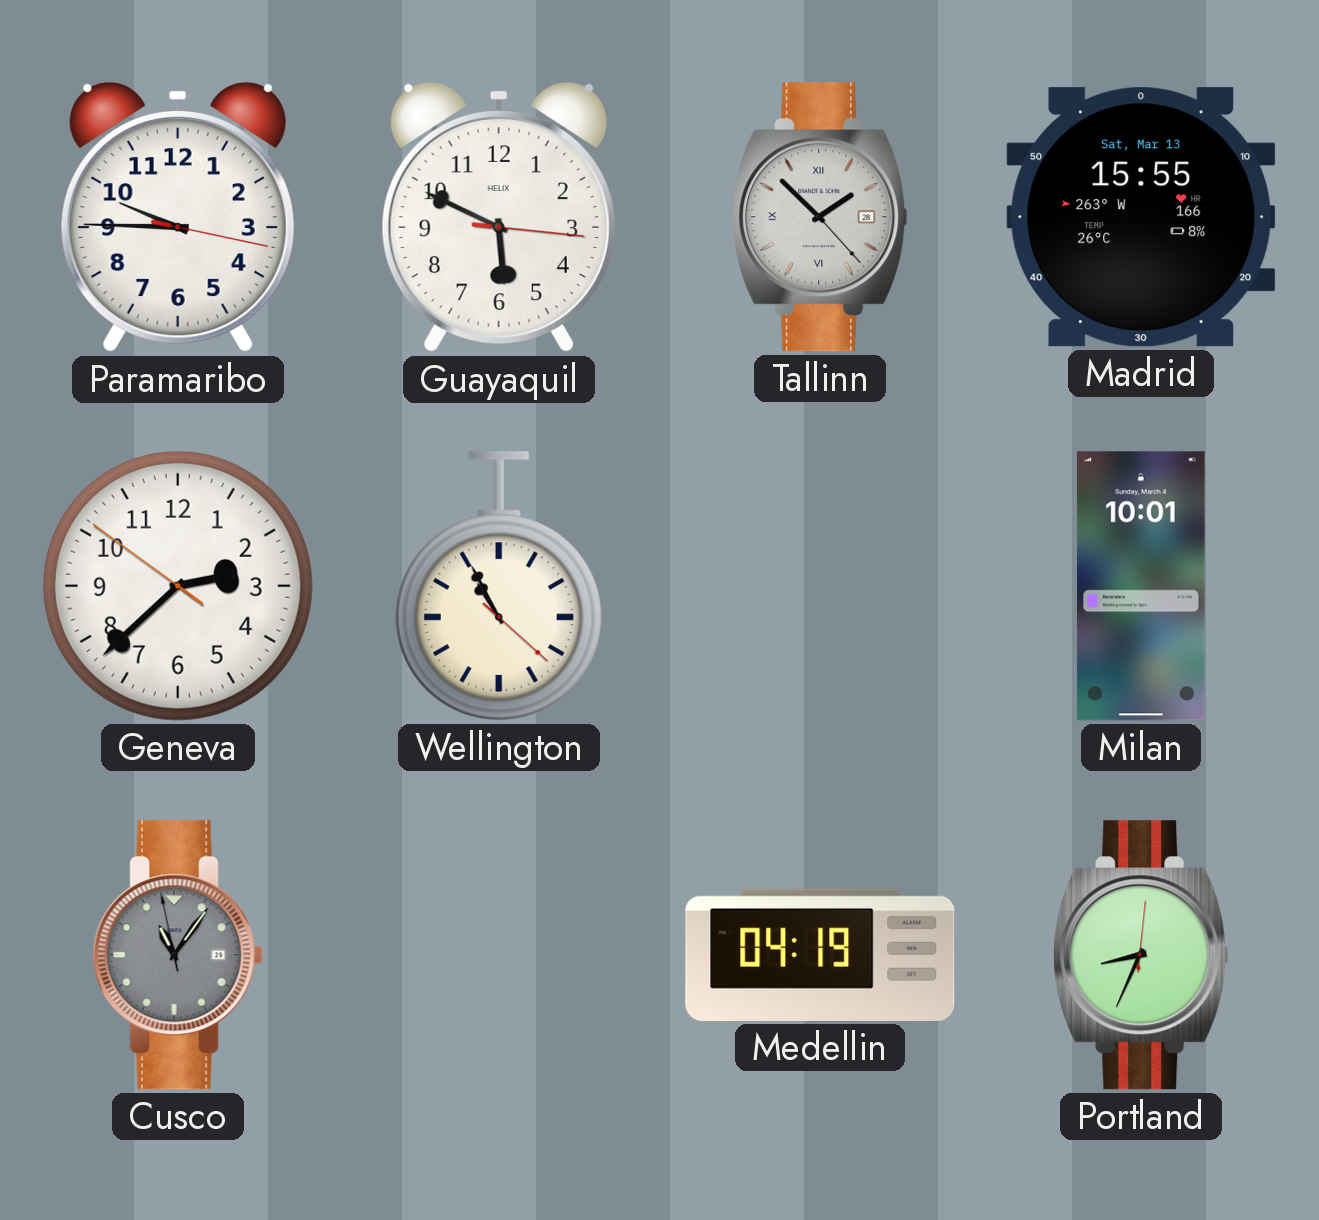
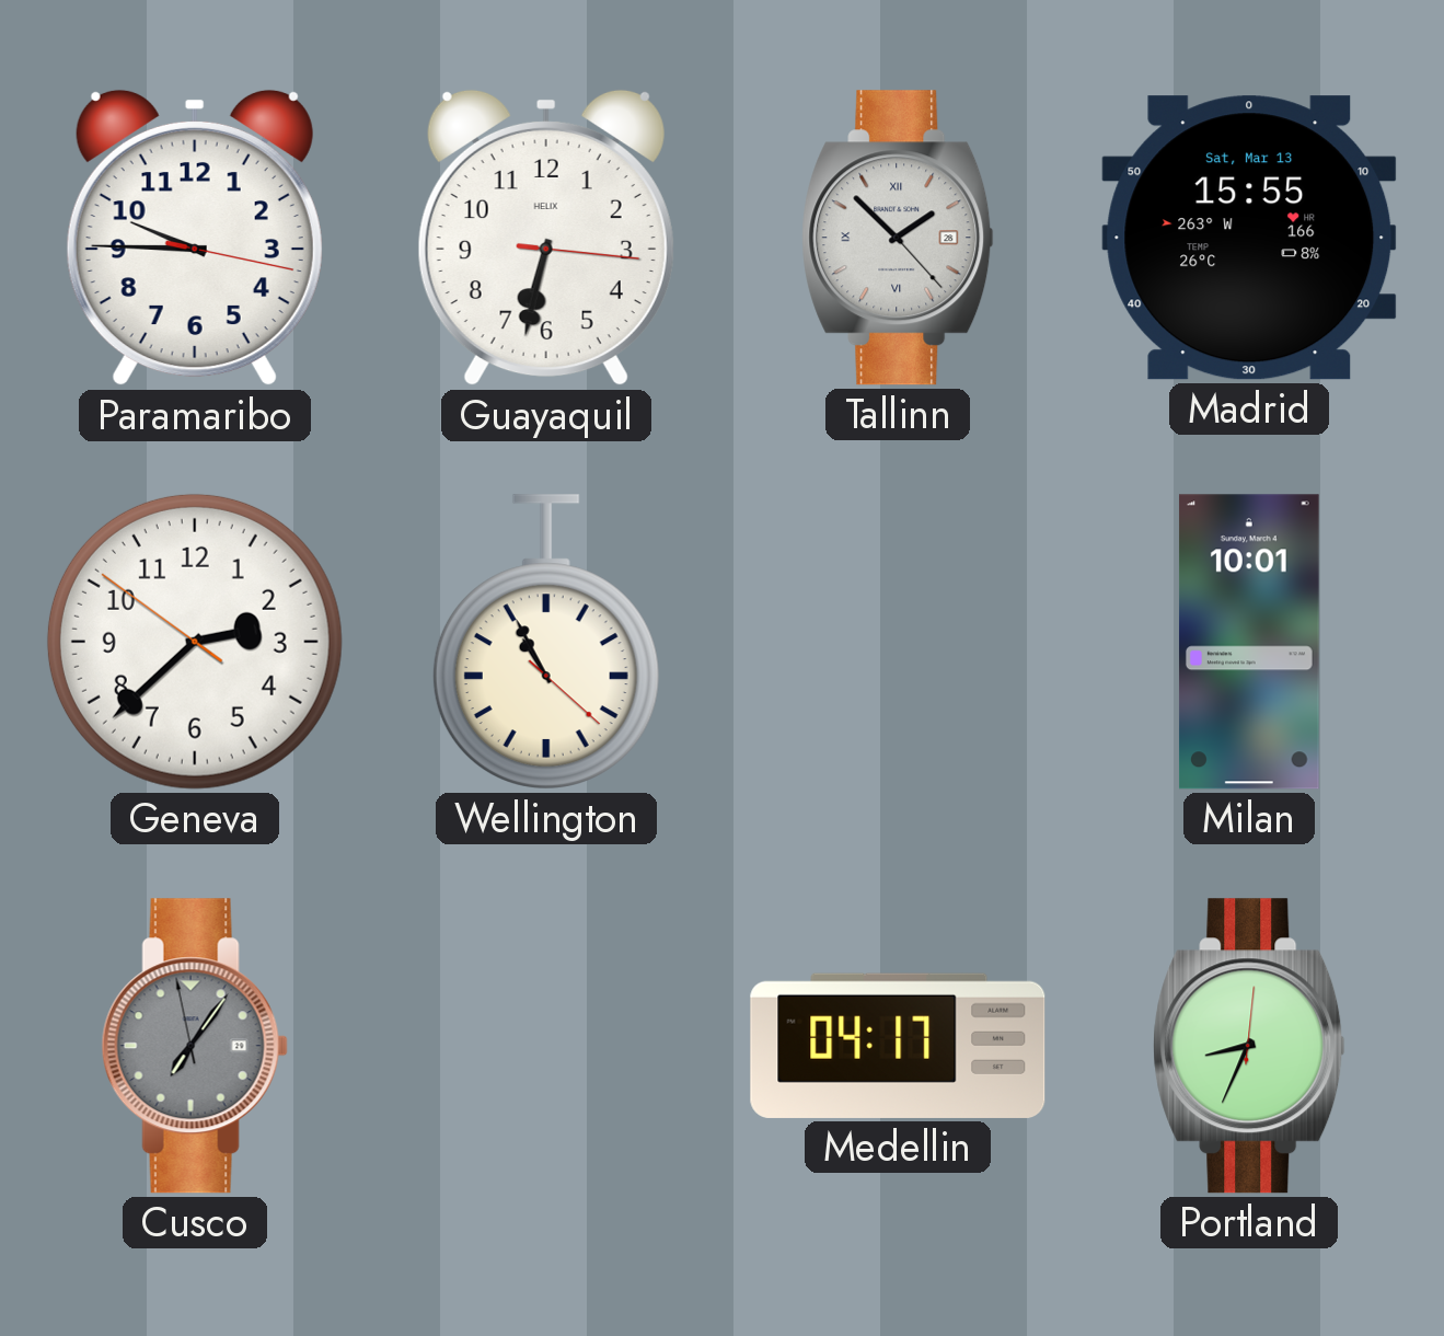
Guayaquil: 5:49 -> 6:32 (546, 238)
Cusco: 11:05 -> 7:05 (195, 1046)
Medellin: 04:19 -> 04:17 (898, 1046)
